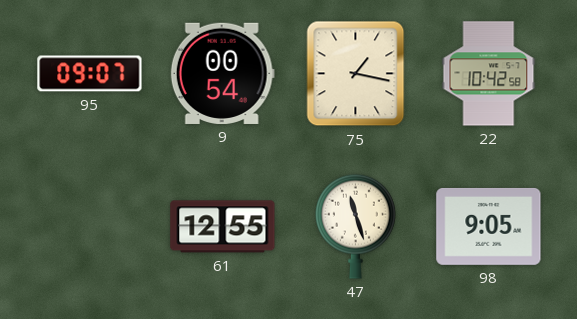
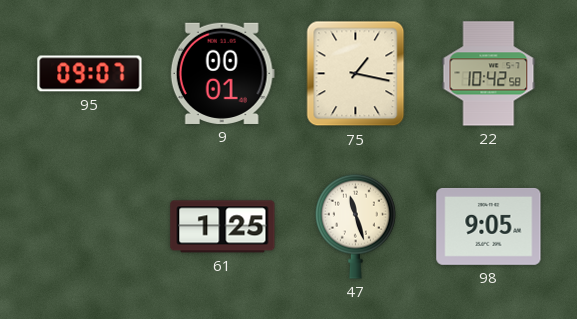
9: 00:54 -> 00:01 (222, 73)
61: 12:55 -> 1:25 (223, 227)
